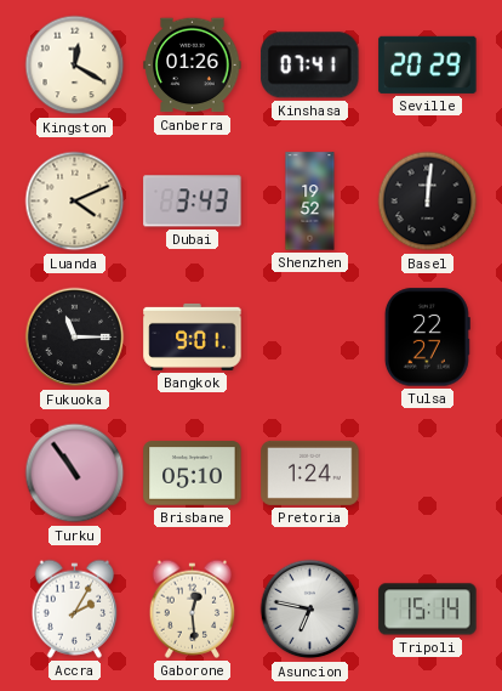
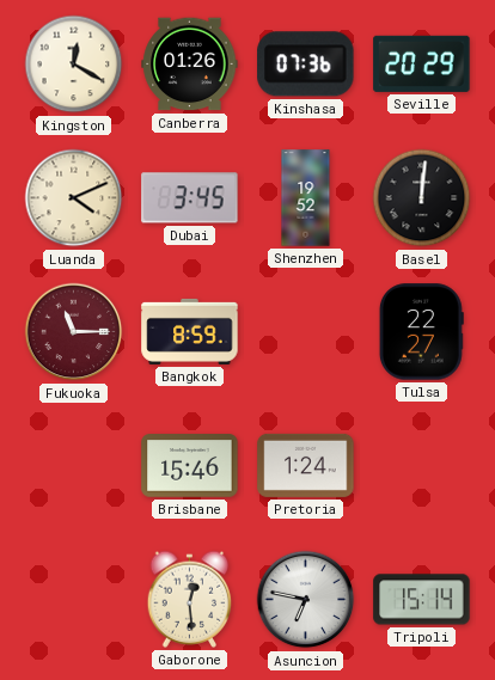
Kinshasa: 07:41 -> 07:36 (306, 65)
Dubai: 3:43 -> 3:45 (190, 198)
Fukuoka dial: black -> burgundy (74, 332)
Bangkok: 9:01 -> 8:59 (190, 331)
Turku: 10:54 -> none (75, 474)
Brisbane: 05:10 -> 15:46 (190, 466)
Accra: 2:05 -> none (75, 608)
